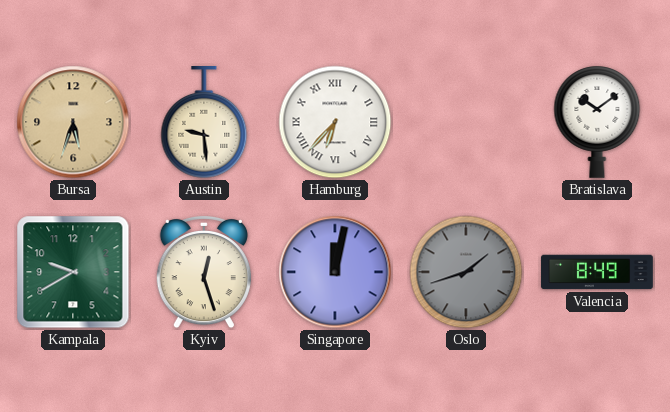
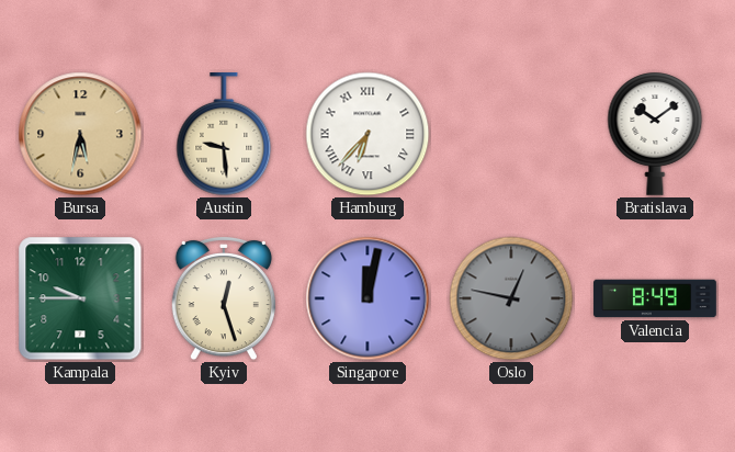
Bursa: 5:33 -> 5:32 (80, 134)
Kampala: 9:40 -> 9:45 (80, 298)
Oslo: 1:42 -> 12:47 (511, 298)
